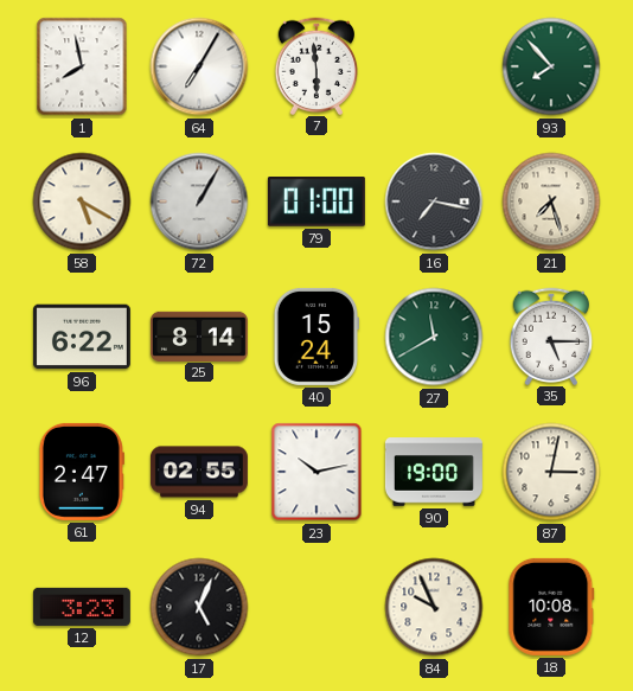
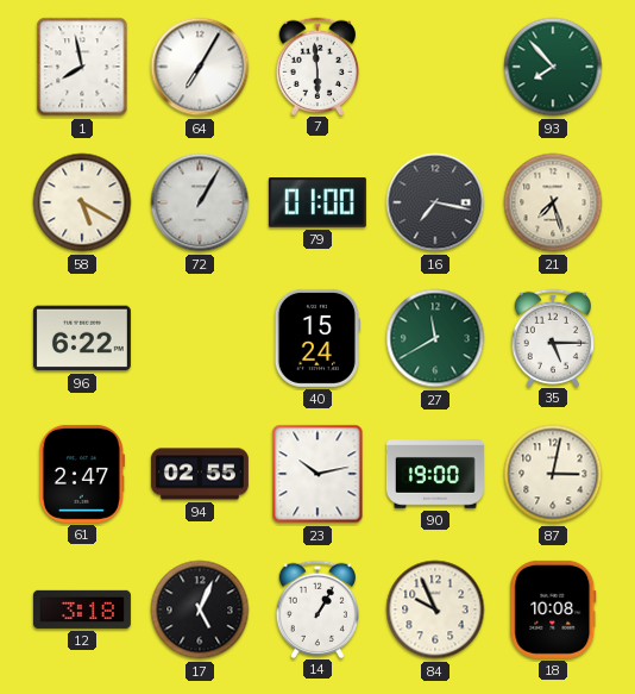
25: 8:14 -> none (199, 335)
12: 3:23 -> 3:18 (82, 609)
14: none -> 1:05 (317, 608)
